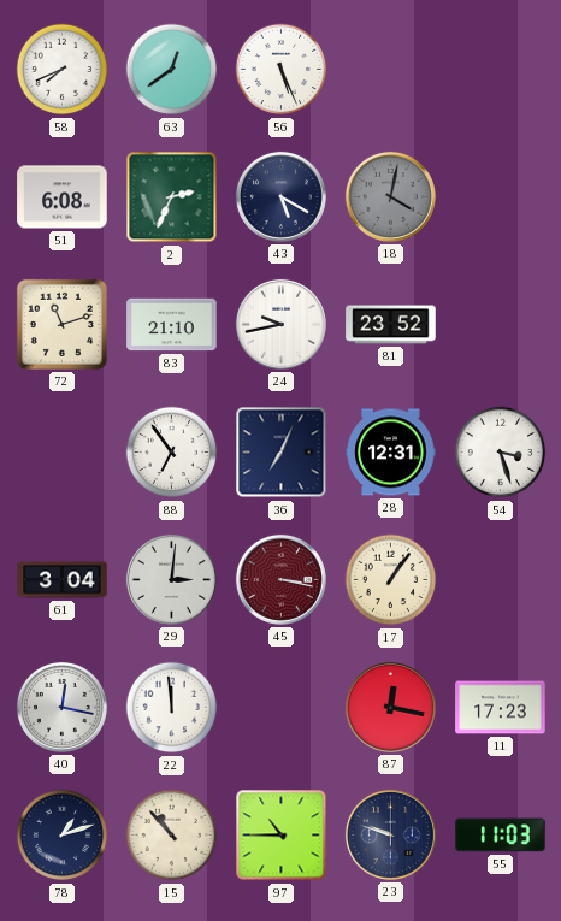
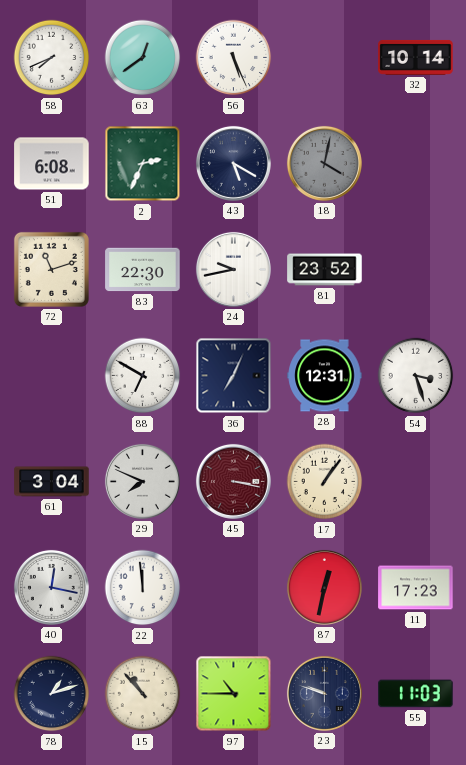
32: none -> 10:14 (416, 57)
83: 21:10 -> 22:30 (143, 270)
88: 6:54 -> 6:50 (143, 376)
29: 3:01 -> 7:49 (142, 481)
87: 12:17 -> 12:32 (324, 587)
